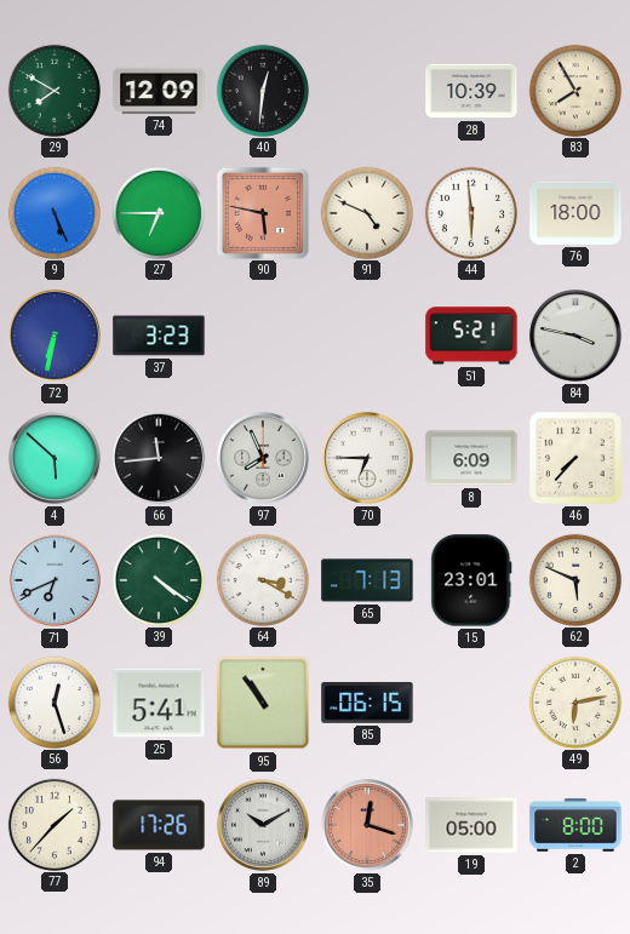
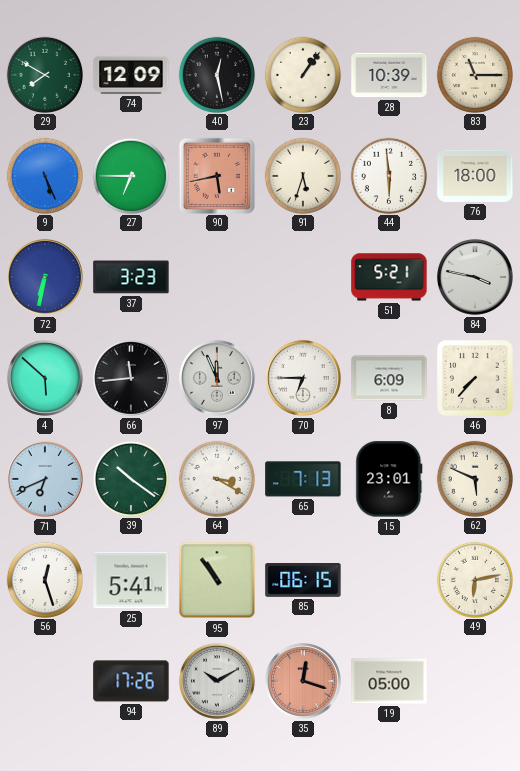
40: 12:31 -> 12:28 (216, 74)
23: none -> 1:06 (302, 74)
83: 7:55 -> 11:15 (474, 74)
90: 5:47 -> 5:43 (216, 175)
91: 4:49 -> 5:33 (302, 175)
97: 7:56 -> 11:56 (217, 378)
39: 4:21 -> 10:21 (130, 478)
77: 1:37 -> none (53, 824)
2: 8:00 -> none (575, 825)
